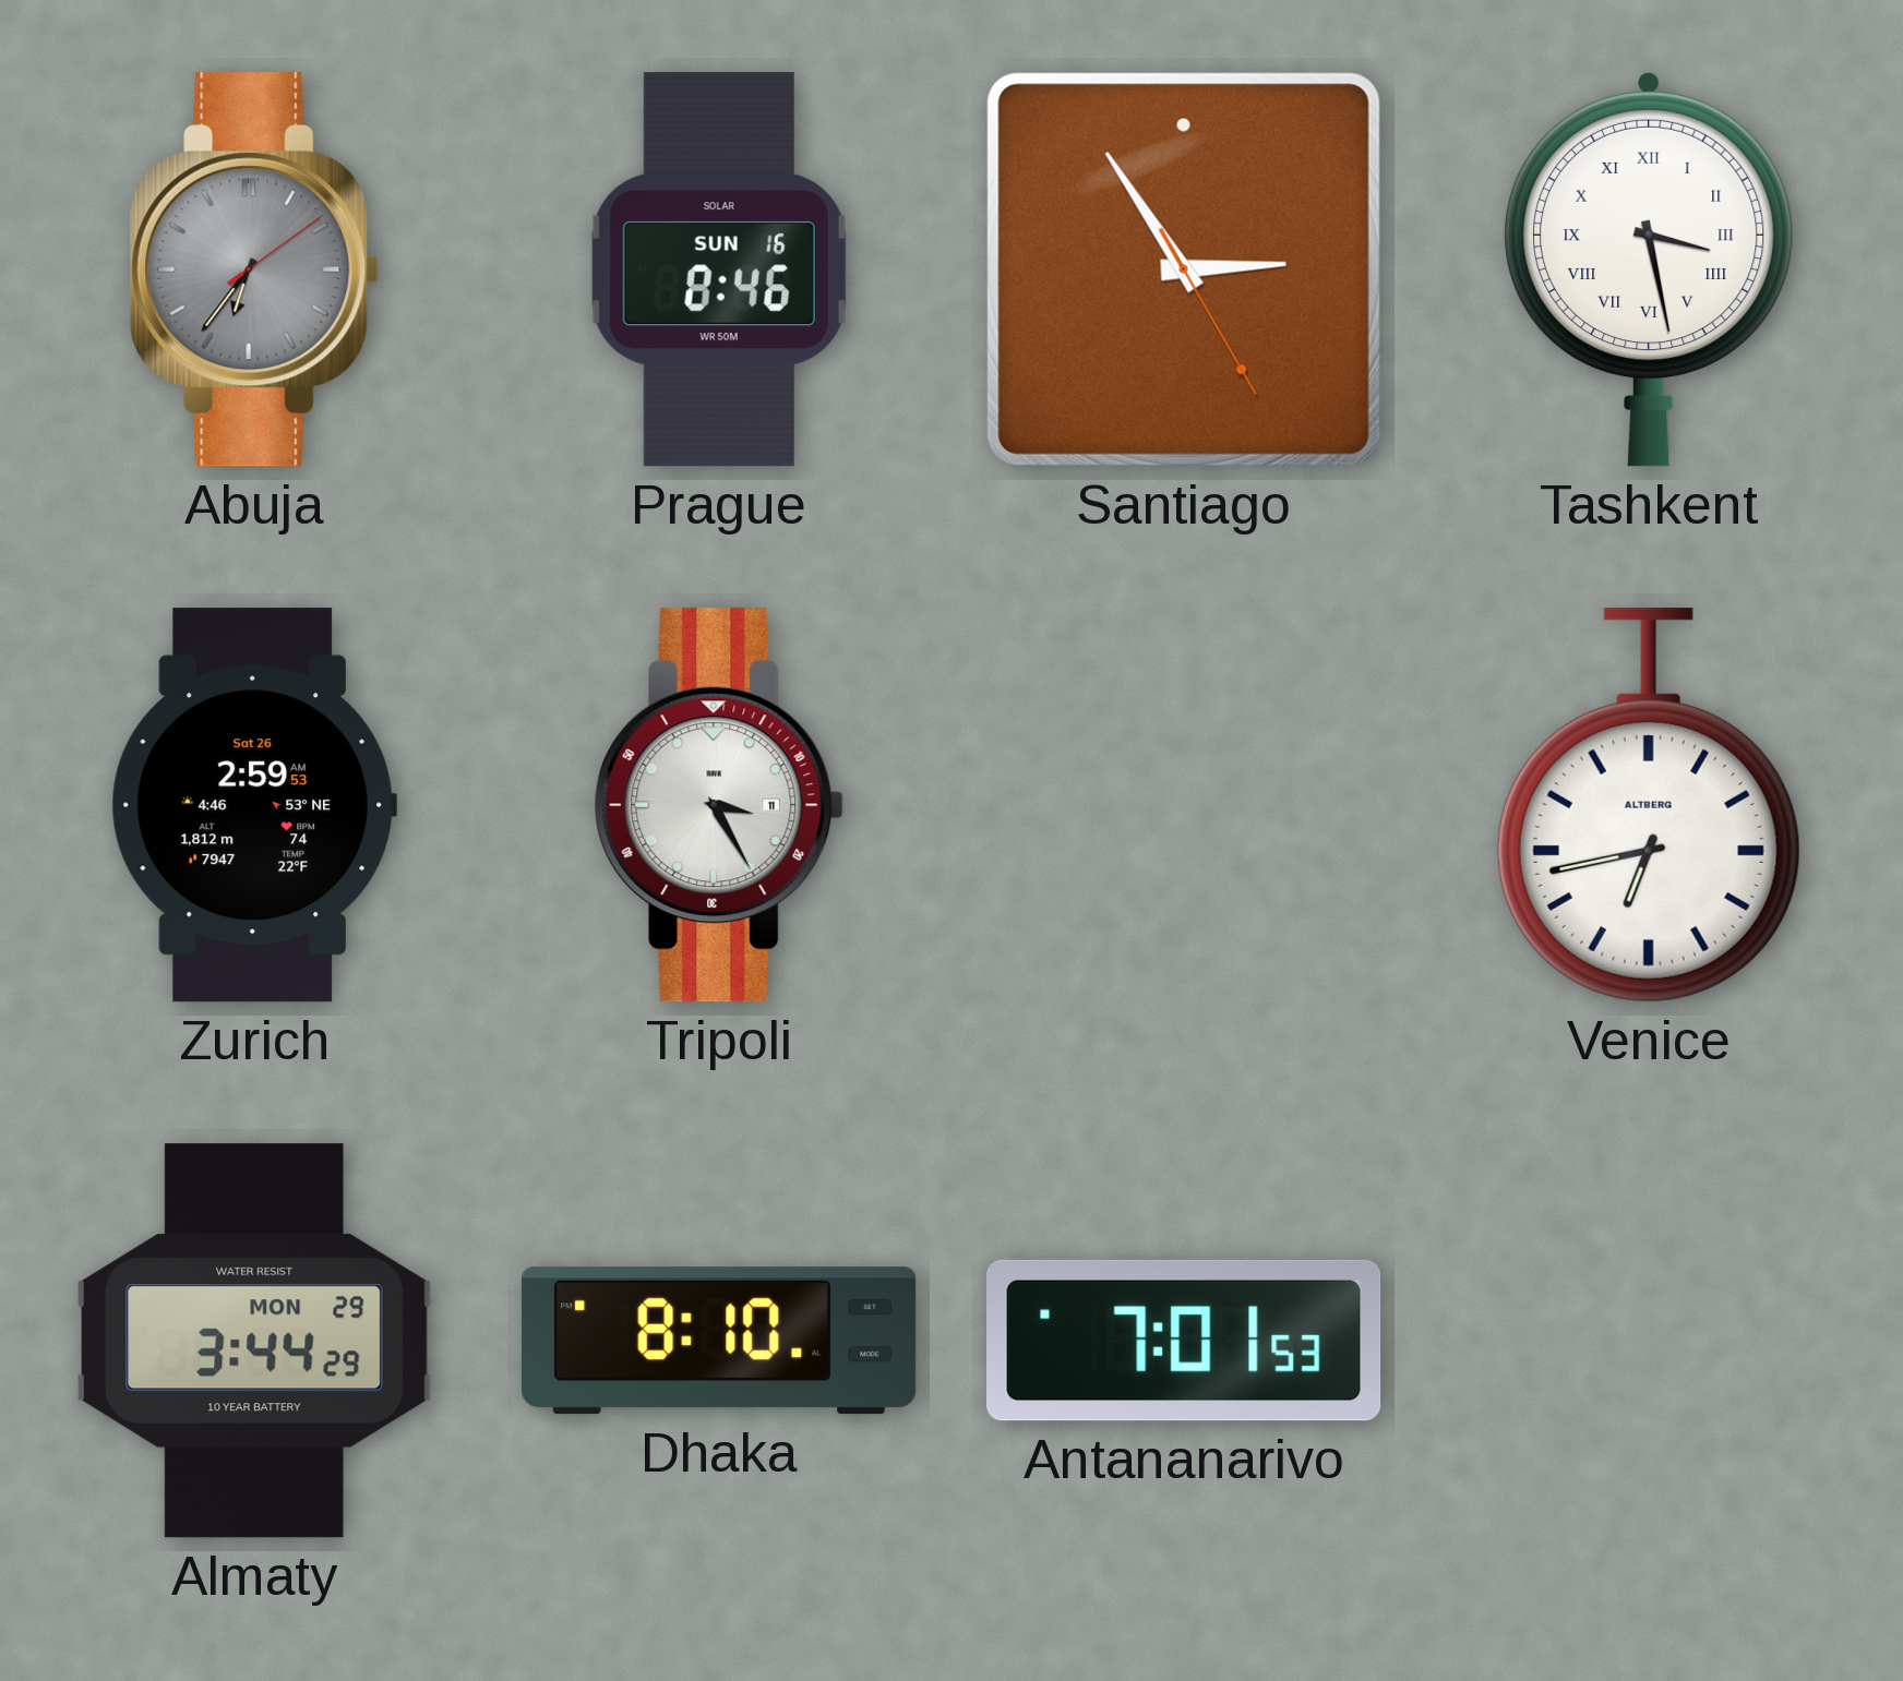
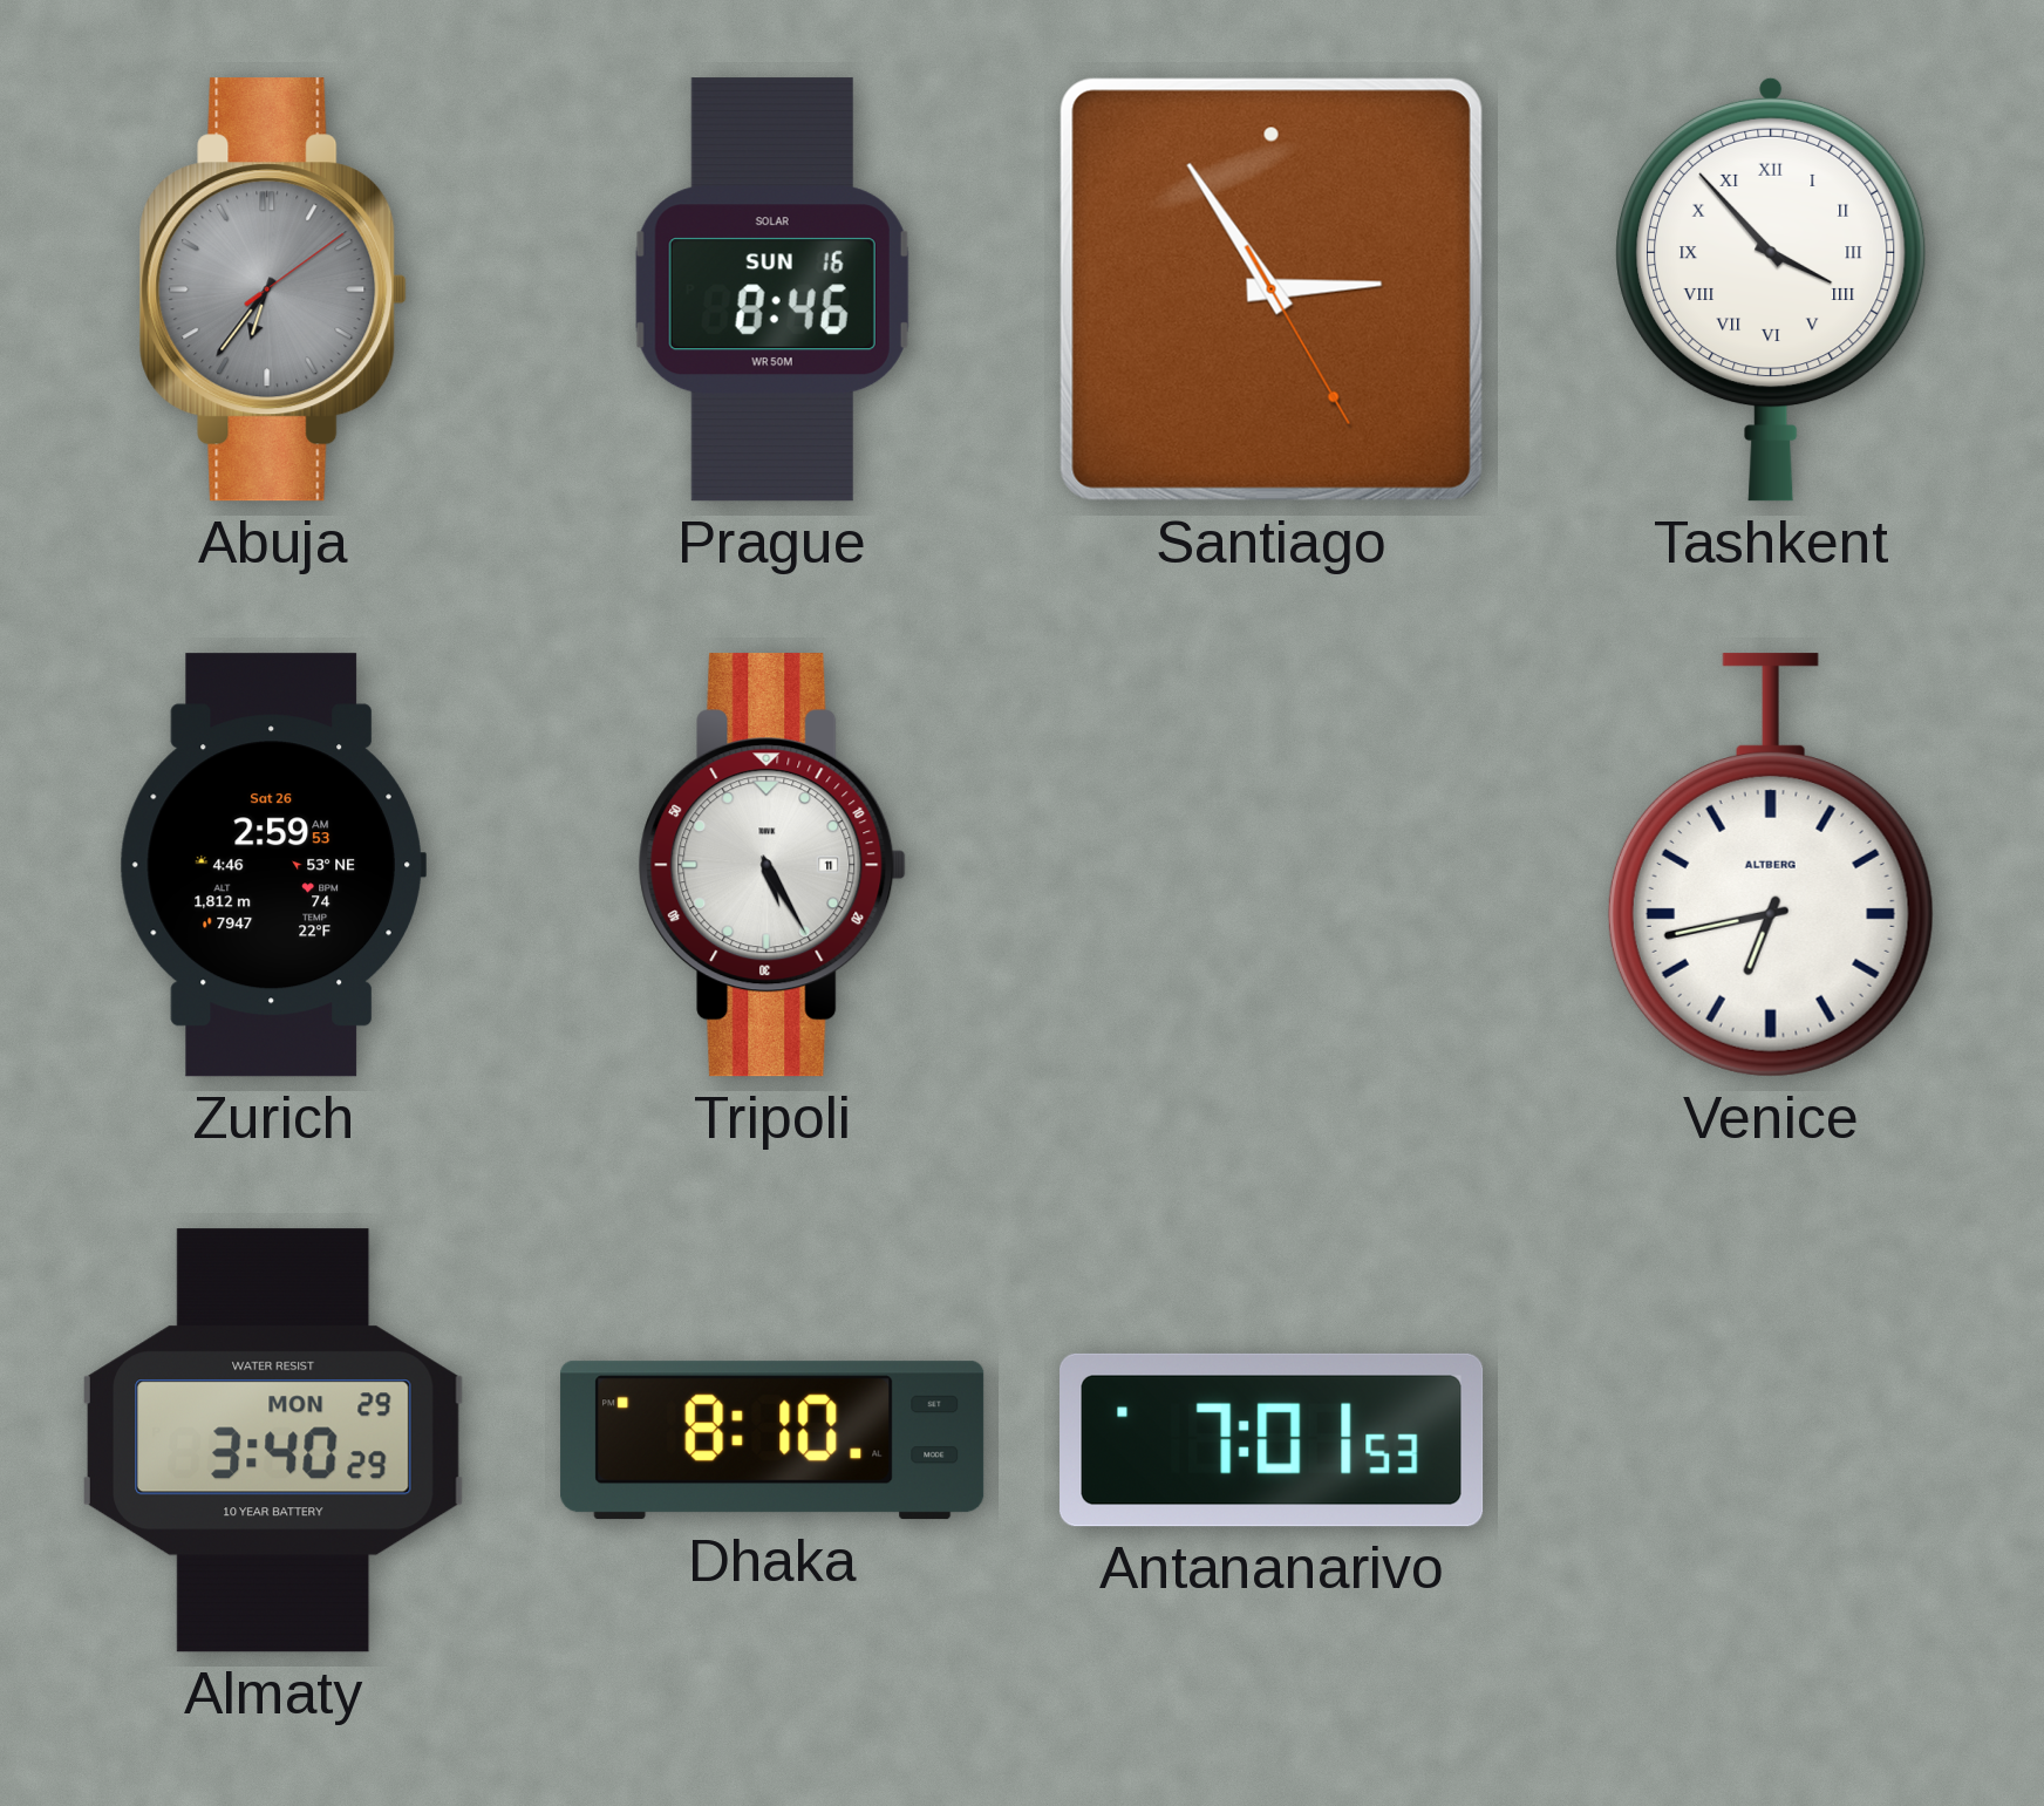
Tashkent: 3:28 -> 3:53 (1772, 289)
Tripoli: 3:25 -> 5:25 (772, 865)
Almaty: 3:44 -> 3:40 (273, 1440)
